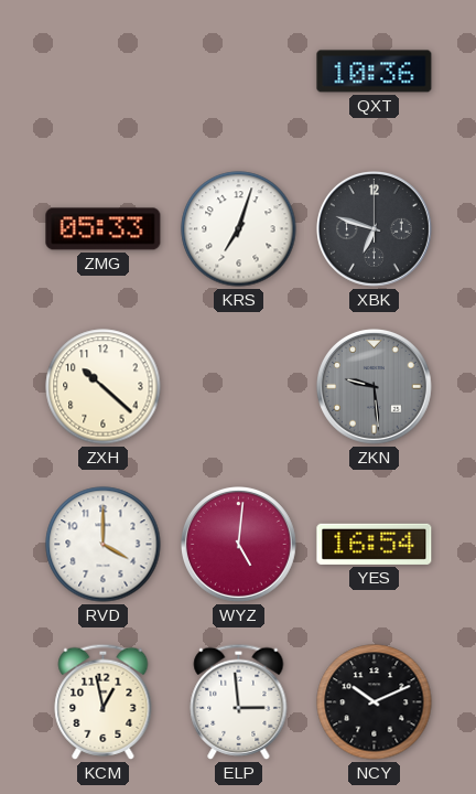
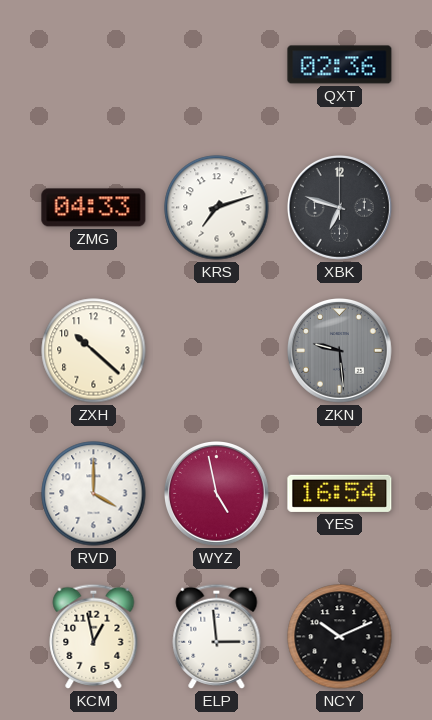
QXT: 10:36 -> 02:36 (340, 65)
ZMG: 05:33 -> 04:33 (94, 208)
KRS: 7:03 -> 7:12 (217, 208)
WYZ: 5:01 -> 4:58 (217, 494)
